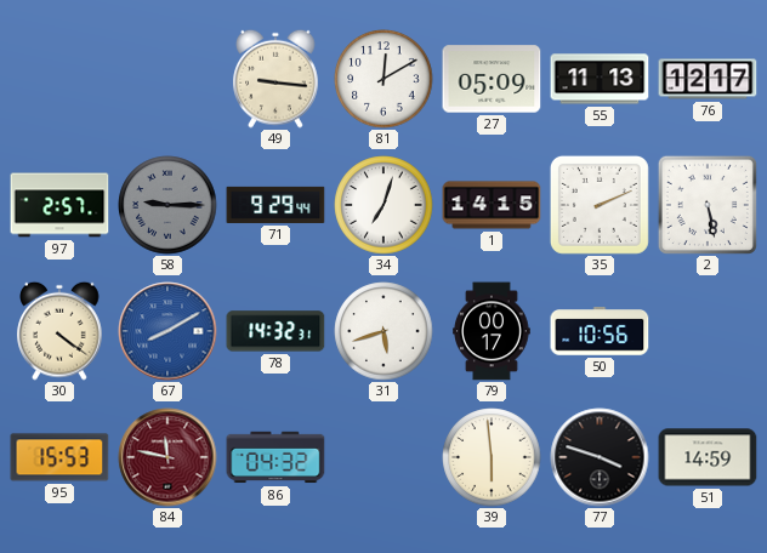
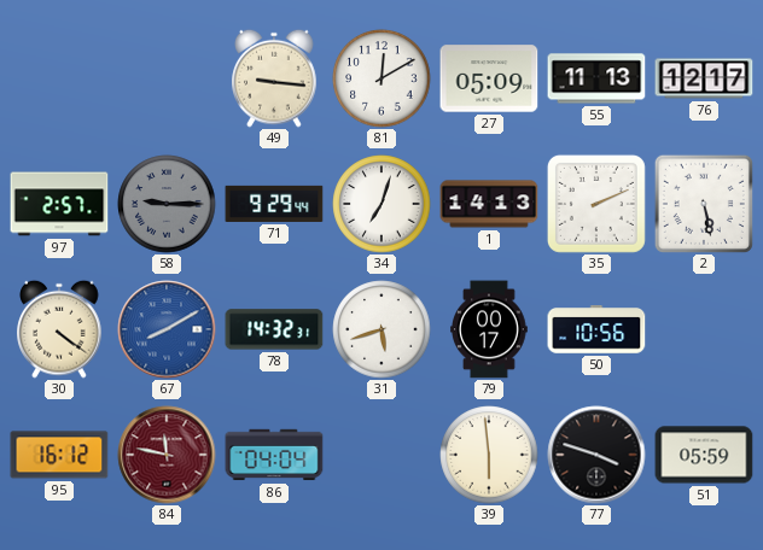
1: 14:15 -> 14:13 (489, 204)
95: 15:53 -> 16:12 (59, 455)
86: 04:32 -> 04:04 (274, 455)
51: 14:59 -> 05:59 (704, 455)
